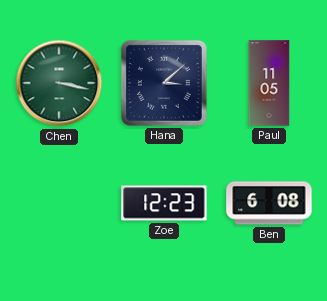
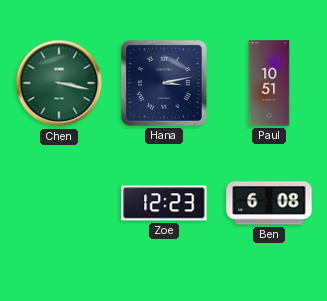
Hana: 3:08 -> 3:13 (164, 83)
Paul: 11:05 -> 10:51 (269, 83)
